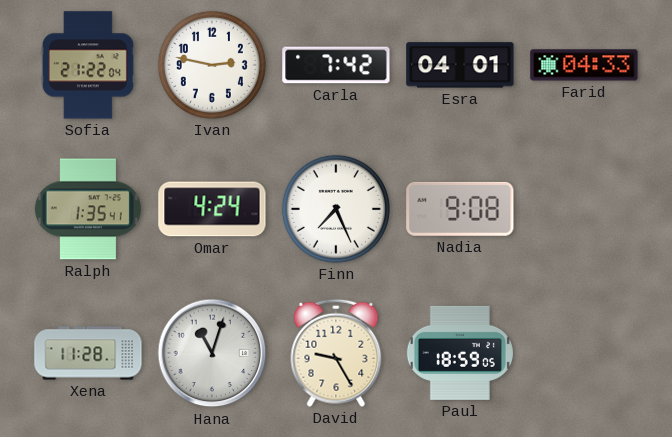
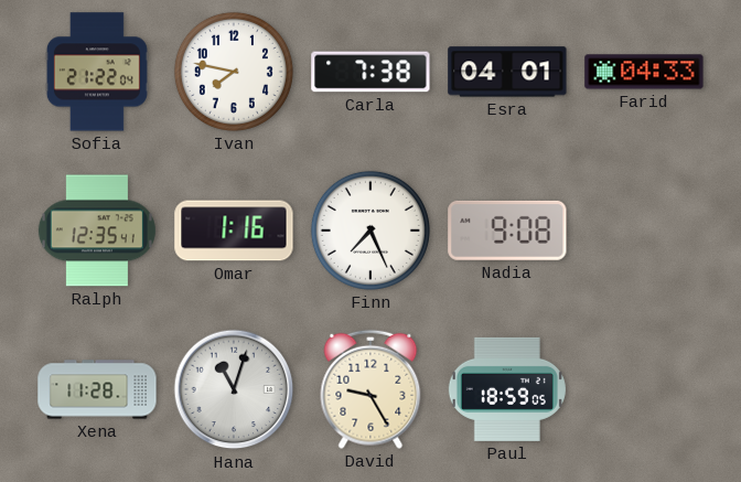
Ivan: 2:47 -> 7:47 (234, 72)
Carla: 7:42 -> 7:38 (370, 72)
Ralph: 1:35 -> 12:35 (97, 231)
Omar: 4:24 -> 1:16 (234, 231)
